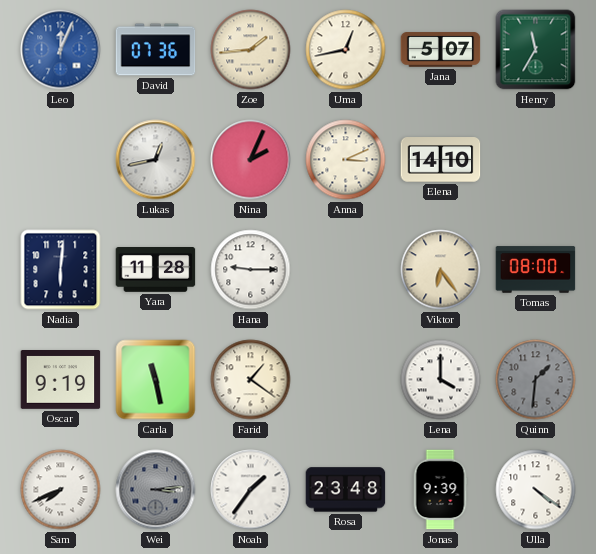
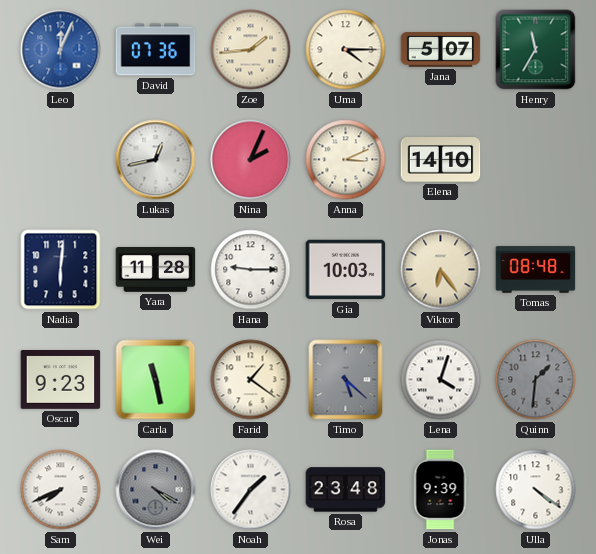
Uma: 12:43 -> 4:15 (346, 50)
Gia: none -> 10:03 (346, 270)
Tomas: 08:00 -> 08:48 (536, 270)
Oscar: 9:19 -> 9:23 (61, 380)
Timo: none -> 5:22 (346, 380)
Lena: 4:00 -> 4:03 (441, 380)
Wei: 3:14 -> 4:20 (156, 490)
